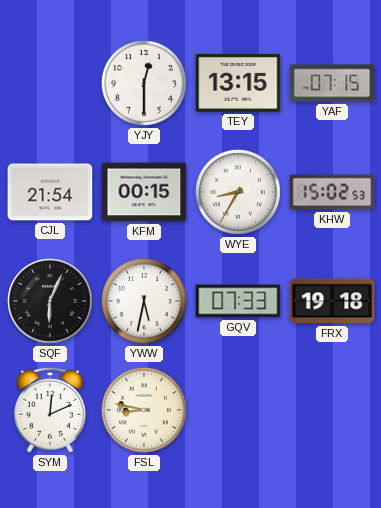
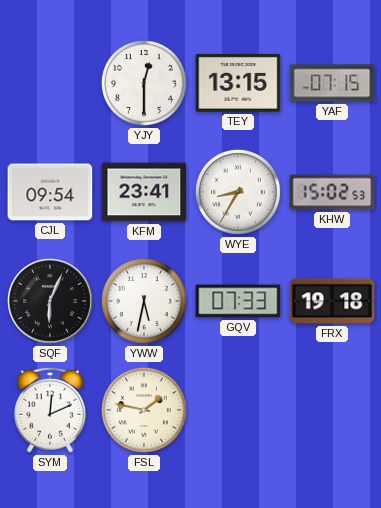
CJL: 21:54 -> 09:54 (50, 192)
KFM: 00:15 -> 23:41 (144, 192)
FSL: 8:47 -> 1:47 (144, 410)
